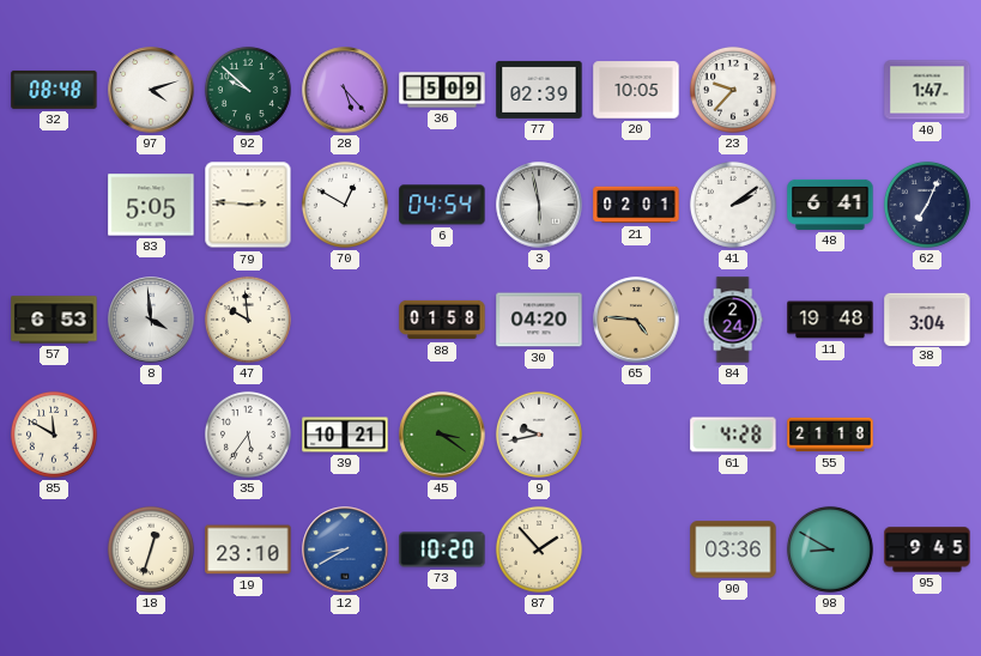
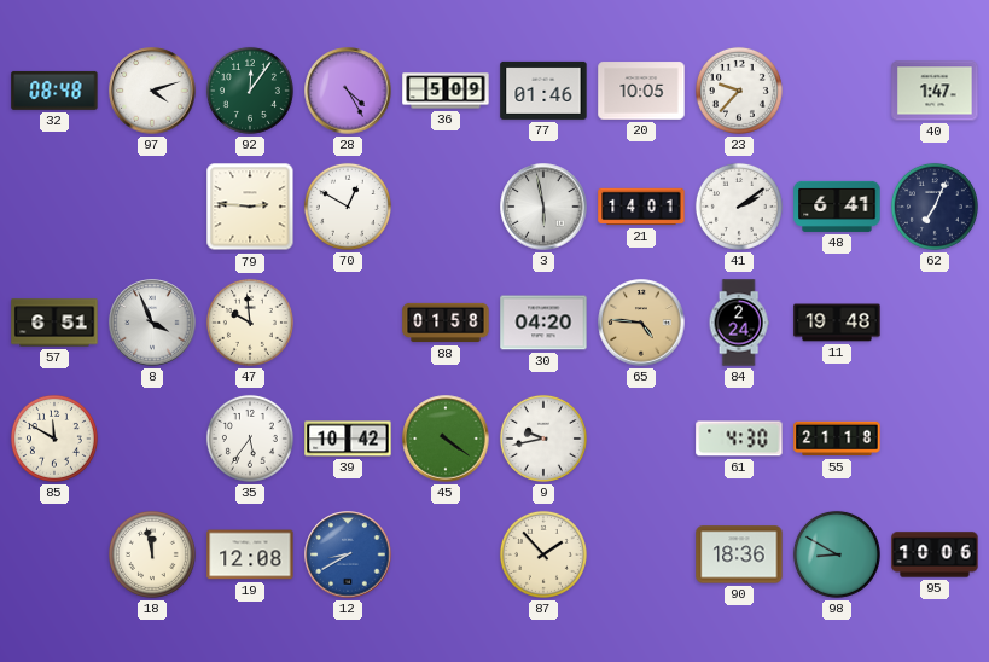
92: 9:52 -> 12:06 (250, 91)
28: 5:23 -> 4:25 (348, 91)
77: 02:39 -> 01:46 (543, 91)
83: 5:05 -> none (151, 205)
6: 04:54 -> none (442, 205)
21: 02:01 -> 14:01 (641, 207)
57: 6:53 -> 6:51 (54, 323)
8: 3:59 -> 3:56 (152, 323)
38: 3:04 -> none (927, 318)
39: 10:21 -> 10:42 (348, 439)
45: 3:21 -> 4:21 (446, 439)
61: 4:28 -> 4:30 (739, 439)
18: 12:33 -> 11:58 (152, 554)
19: 23:10 -> 12:08 (250, 554)
73: 10:20 -> none (442, 549)
90: 03:36 -> 18:36 (739, 554)
95: 9:45 -> 10:06 (935, 554)
